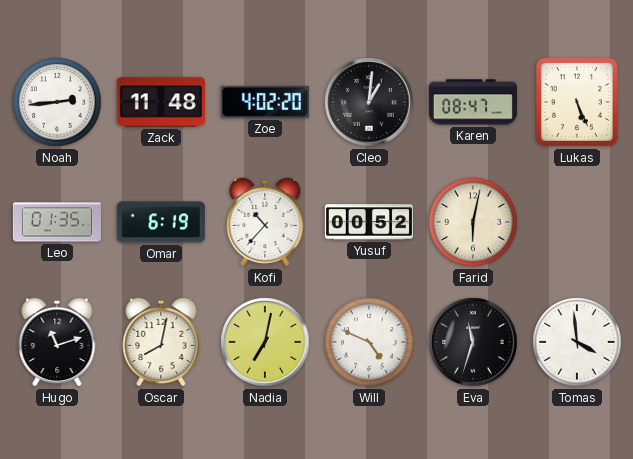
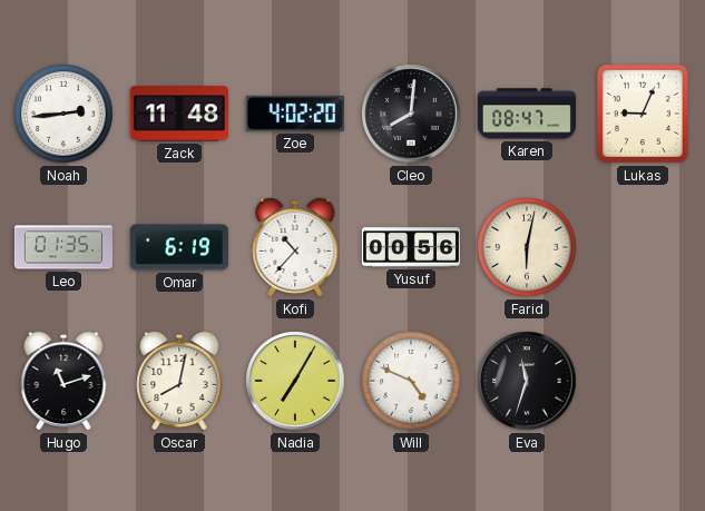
Cleo: 1:01 -> 8:01 (411, 114)
Lukas: 5:26 -> 9:04 (643, 114)
Yusuf: 00:52 -> 00:56 (411, 247)
Nadia: 7:02 -> 7:05 (295, 381)
Tomas: 3:59 -> none (577, 342)
